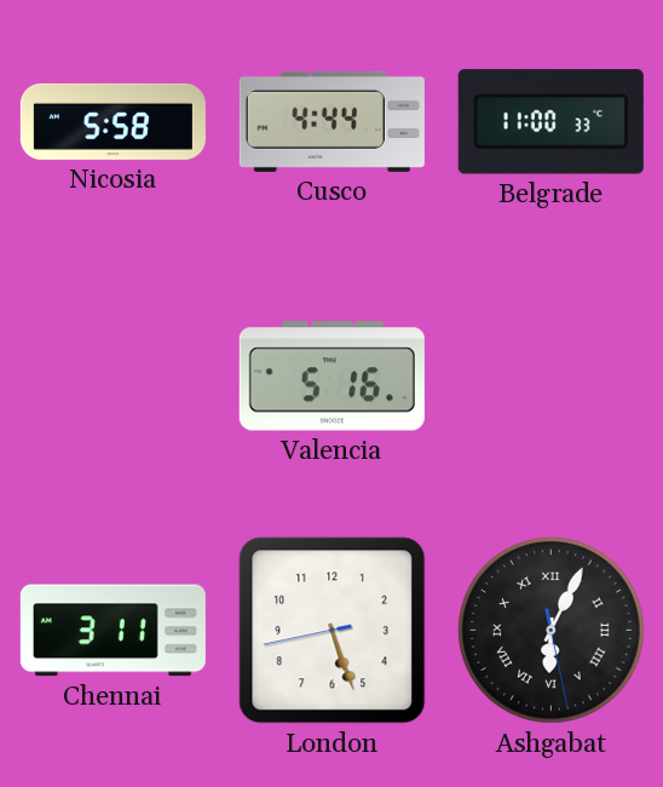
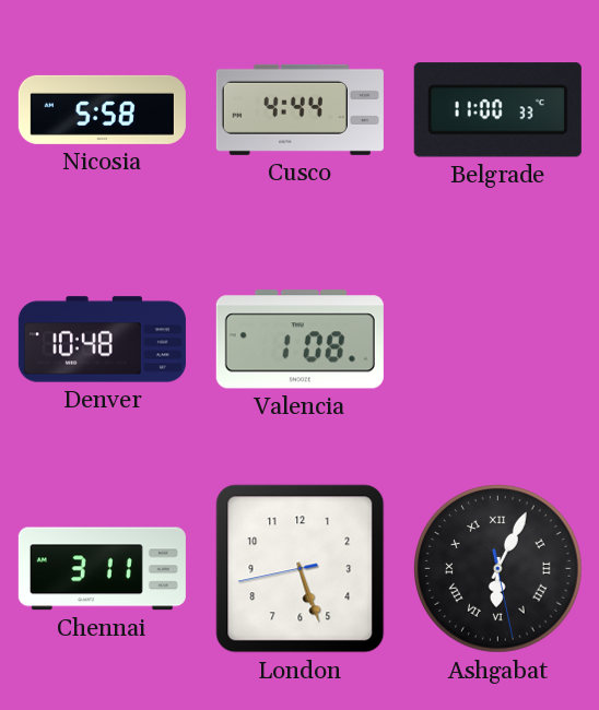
Denver: none -> 10:48 (102, 340)
Valencia: 5:16 -> 1:08 (299, 340)
